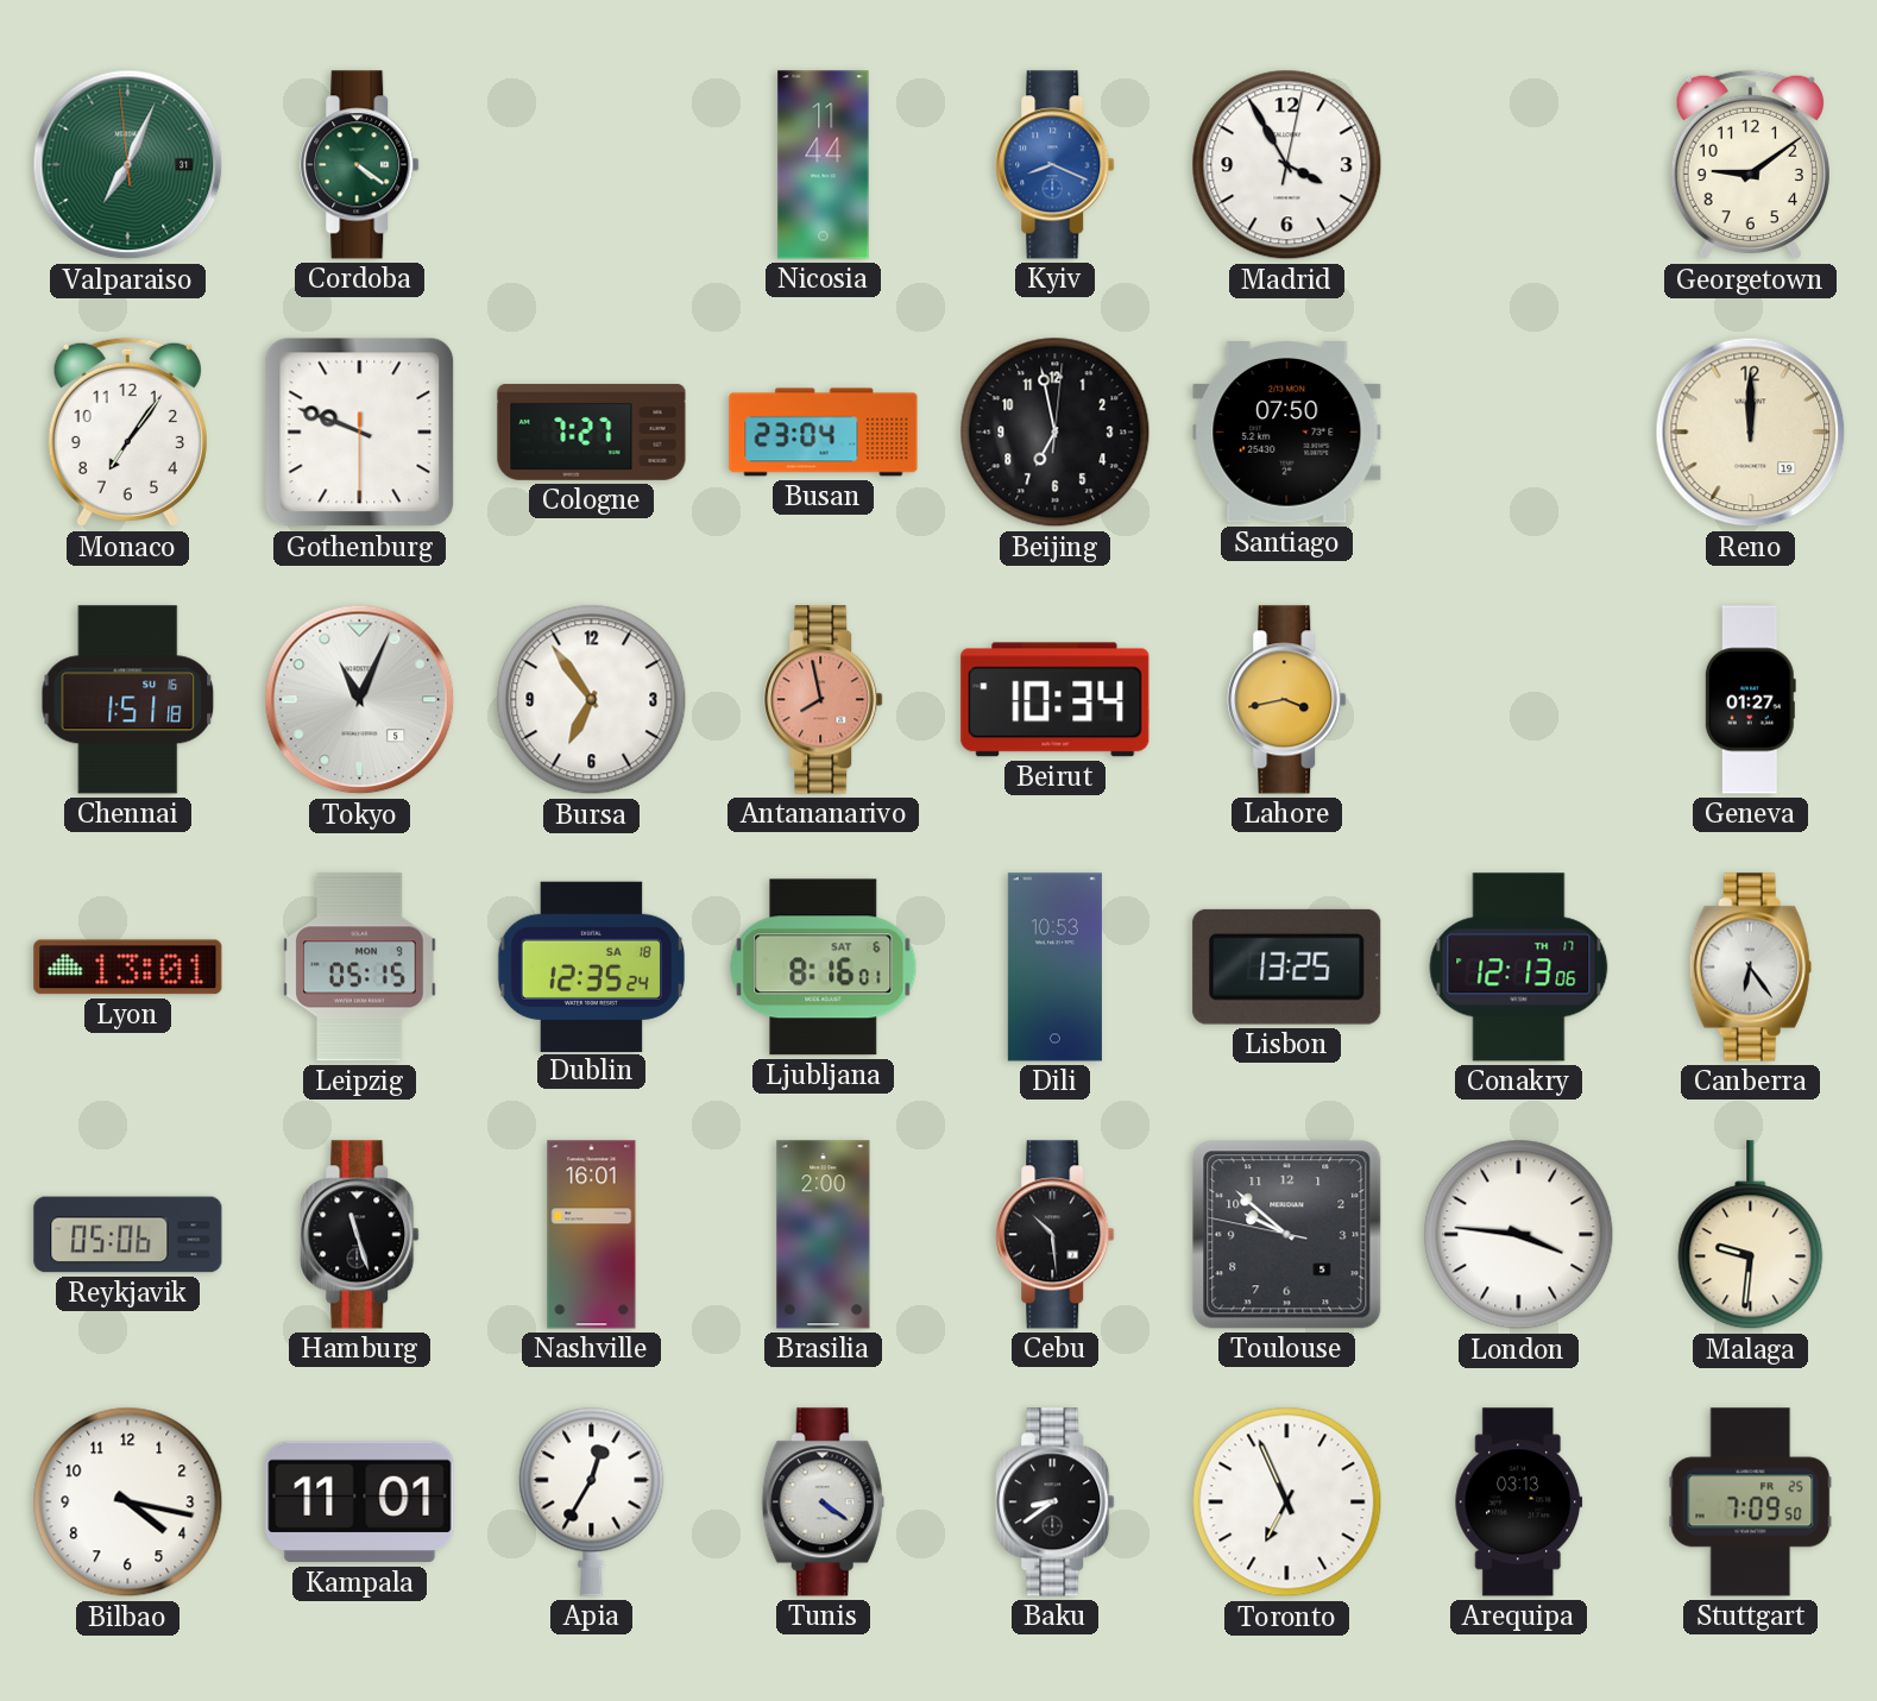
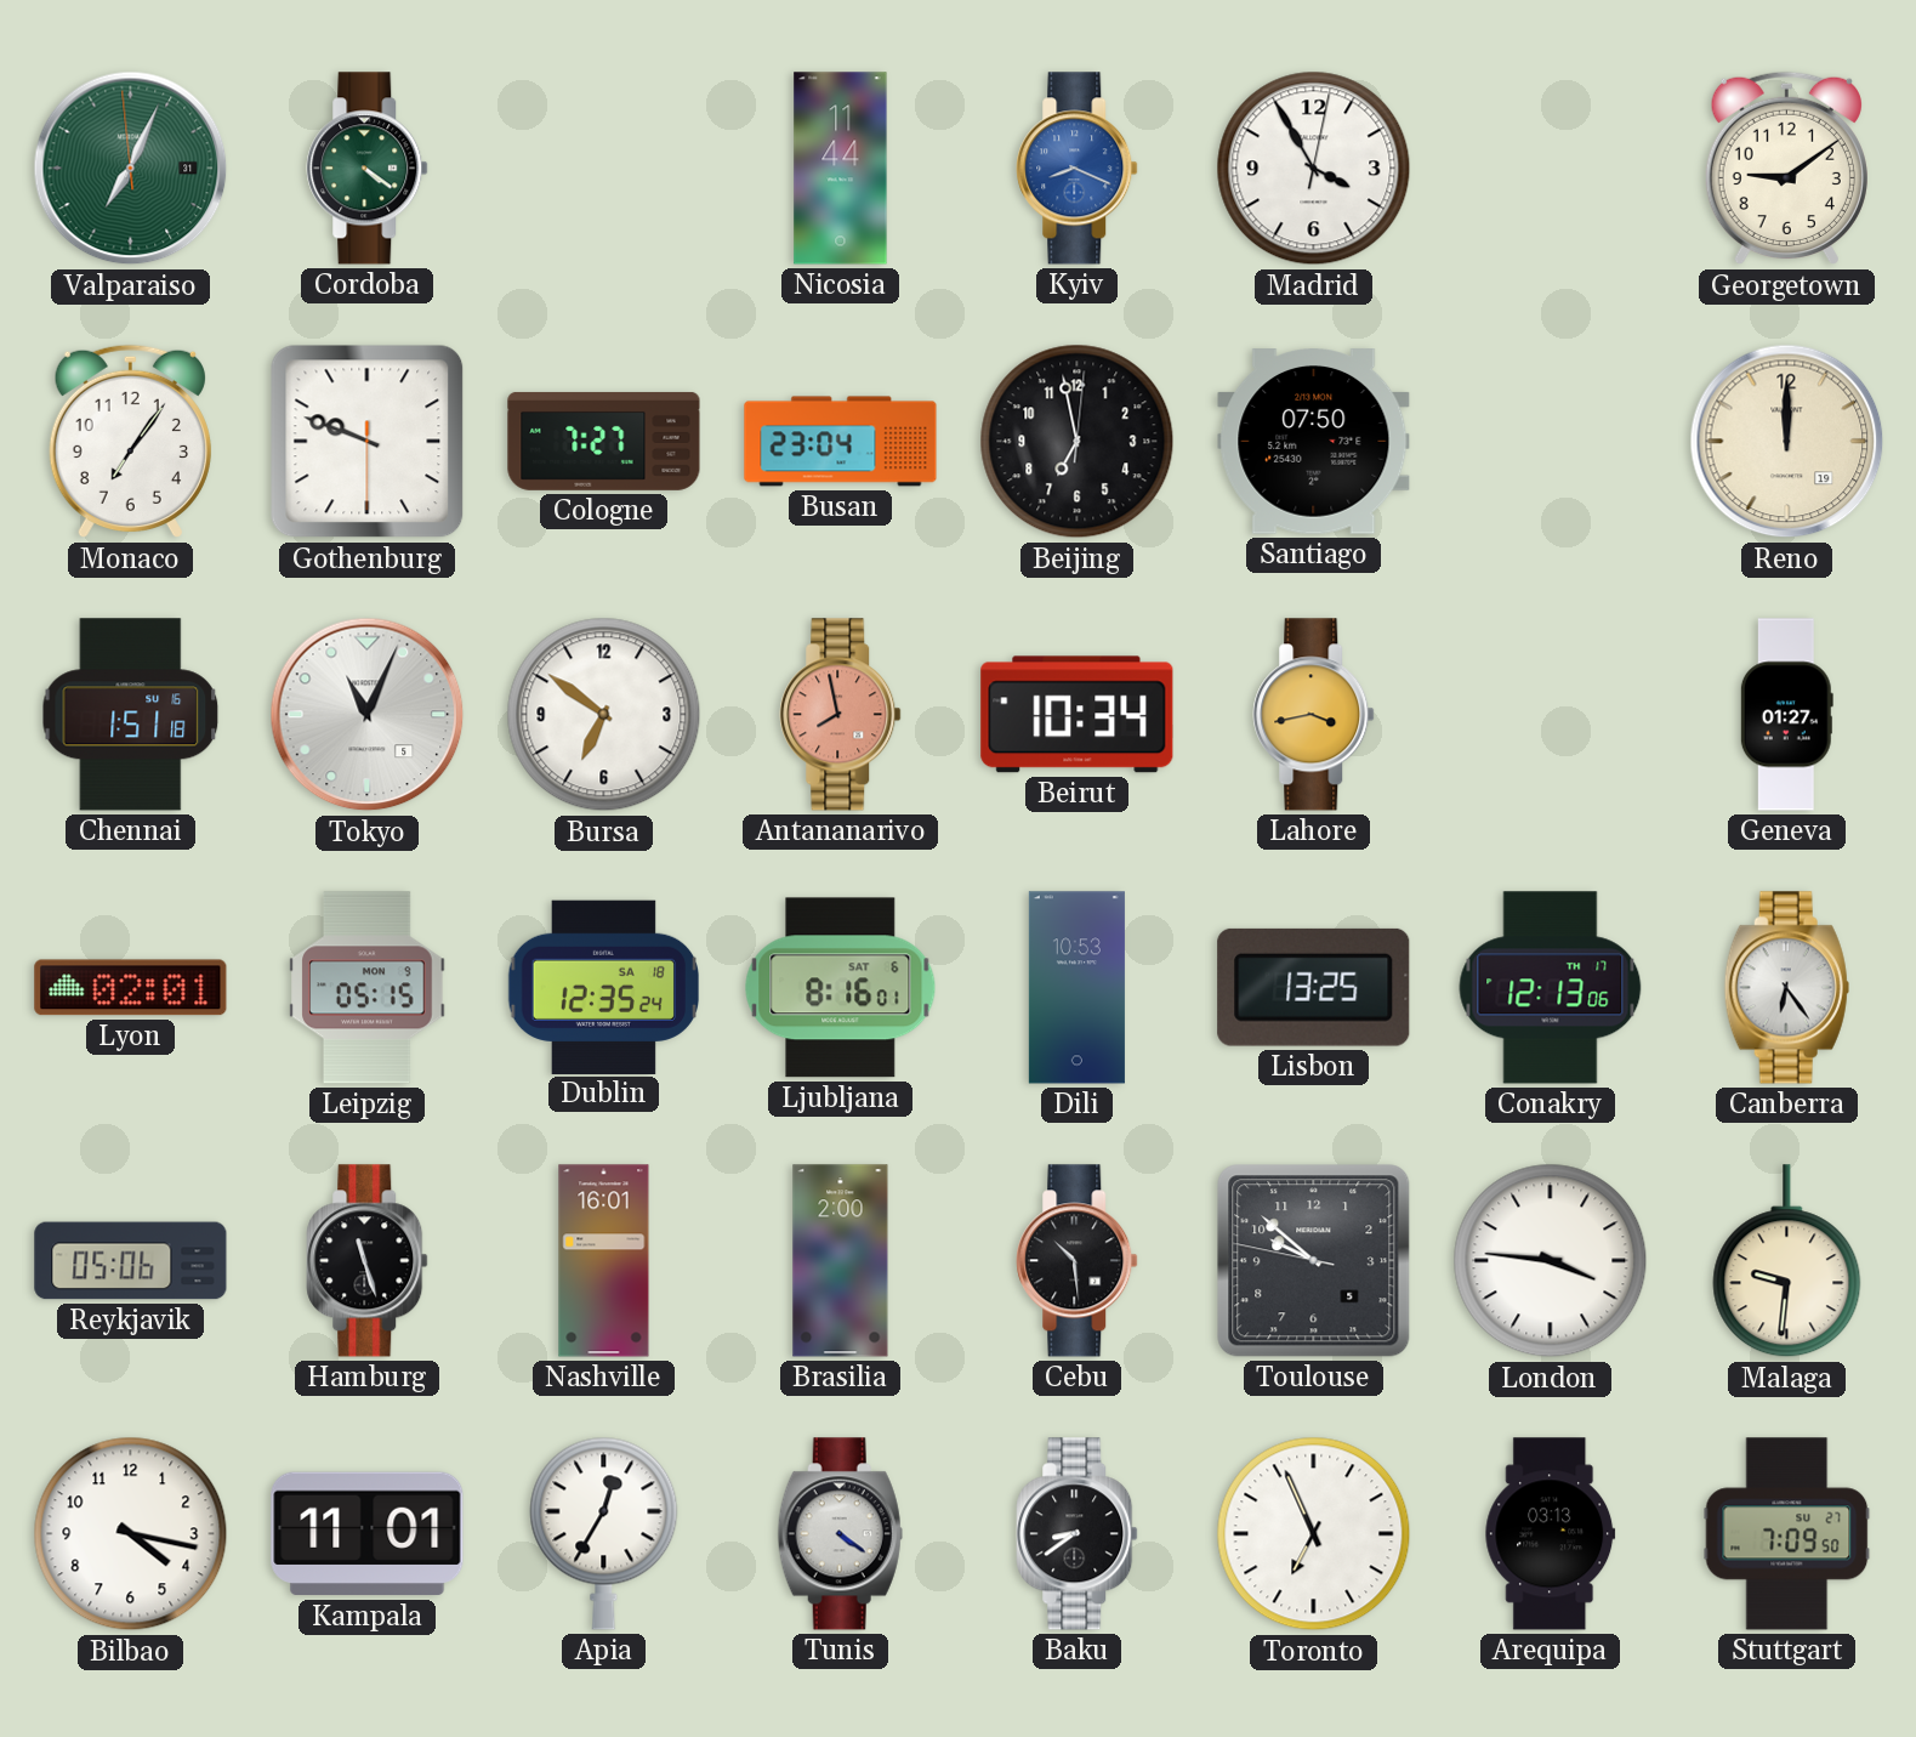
Bursa: 6:54 -> 6:51 (604, 715)
Lyon: 13:01 -> 02:01 (131, 988)
Stuttgart date: FR 25 -> SU 27 (1787, 1534)
